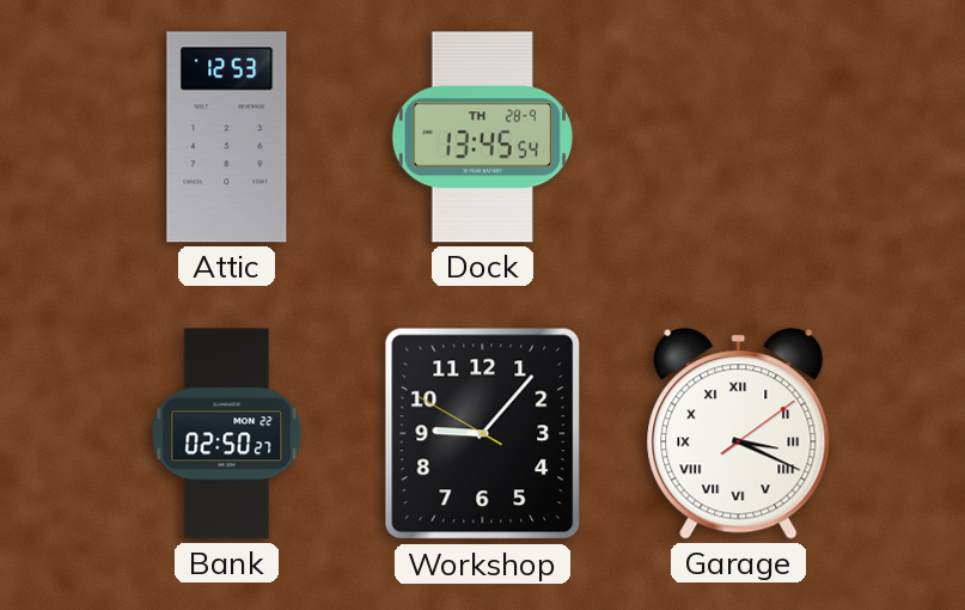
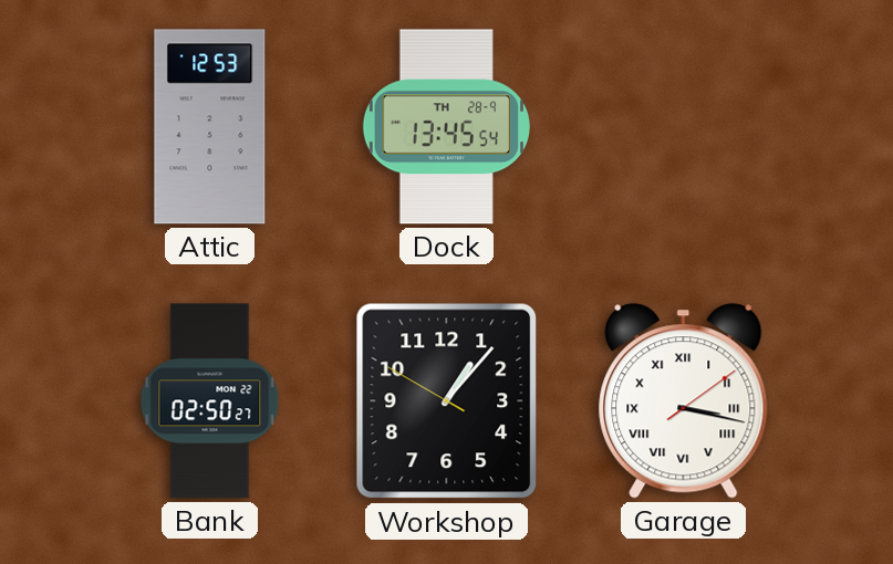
Workshop: 9:06 -> 1:06 (447, 401)
Garage: 3:19 -> 3:17 (684, 401)
